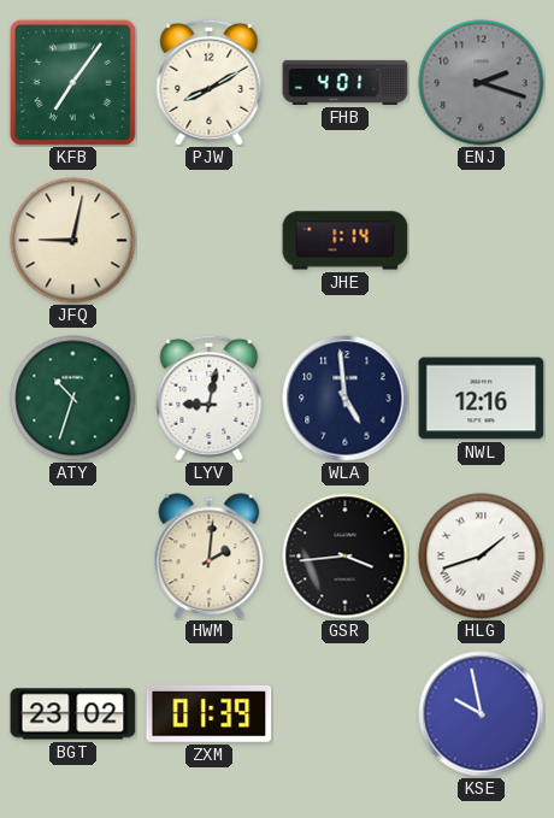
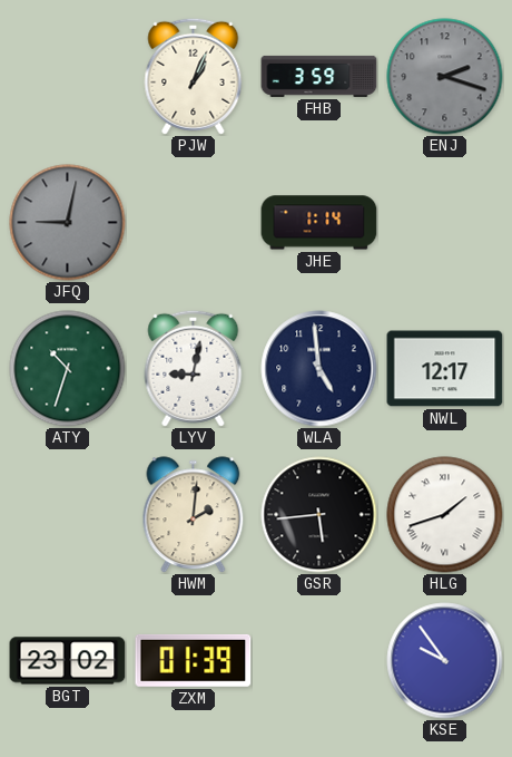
KFB: 7:06 -> none (72, 82)
PJW: 8:10 -> 1:04 (194, 76)
FHB: 4:01 -> 3:59 (319, 76)
JFQ dial: cream -> grey (68, 223)
NWL: 12:16 -> 12:17 (445, 369)
GSR: 3:44 -> 5:44 (319, 515)
KSE: 9:58 -> 9:54 (445, 661)
